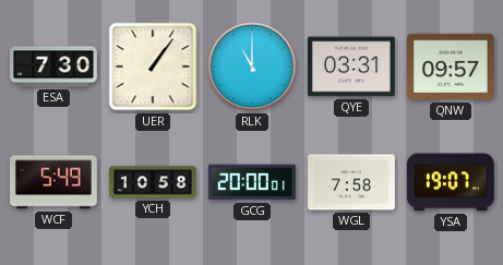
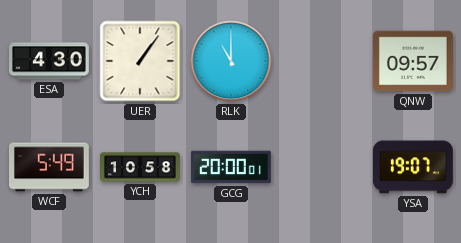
ESA: 7:30 -> 4:30 (50, 61)
QYE: 03:31 -> none (351, 67)
WGL: 7:58 -> none (352, 182)
